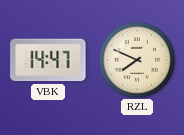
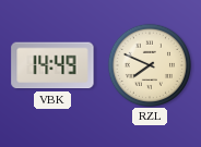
VBK: 14:47 -> 14:49 (52, 65)
